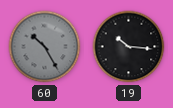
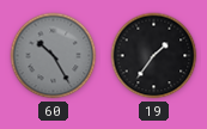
19: 10:16 -> 1:36 (154, 56)
